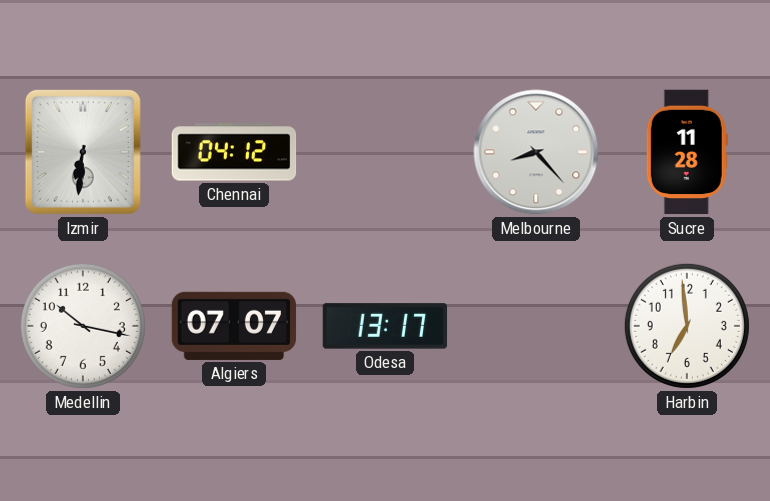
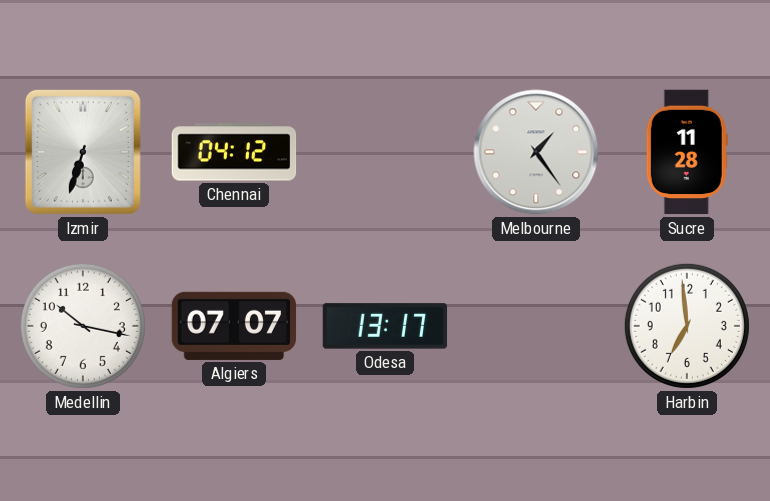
Izmir: 6:31 -> 6:33 (83, 152)
Melbourne: 8:23 -> 1:24 (536, 152)
